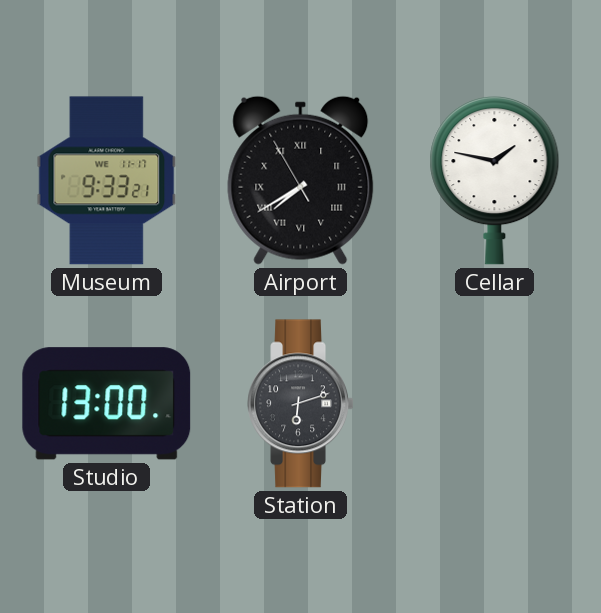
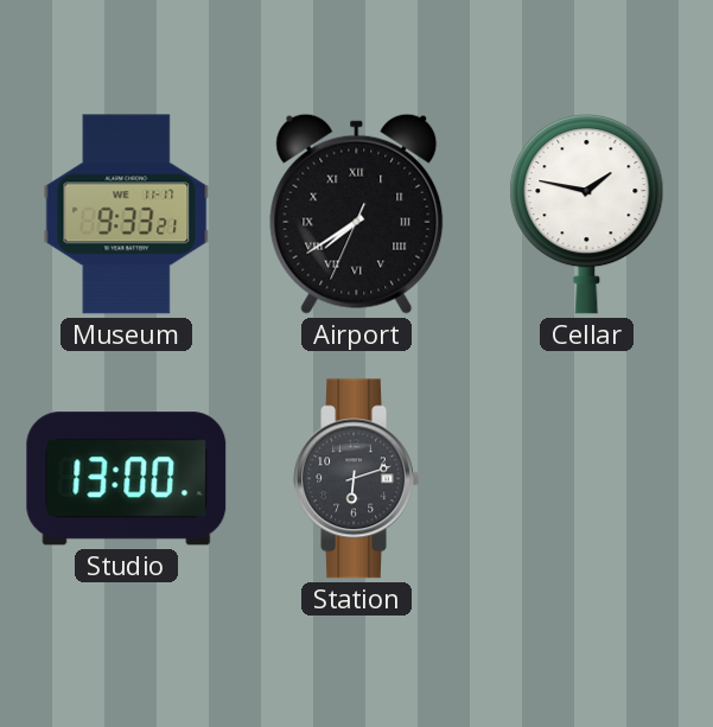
Airport: 7:39:55 -> 7:39:34 (357, 213)
